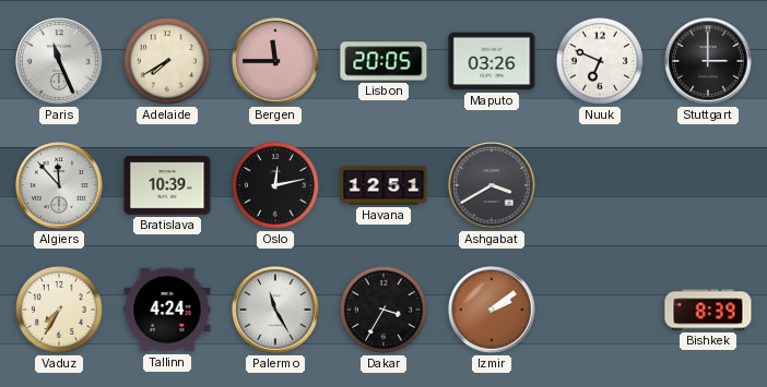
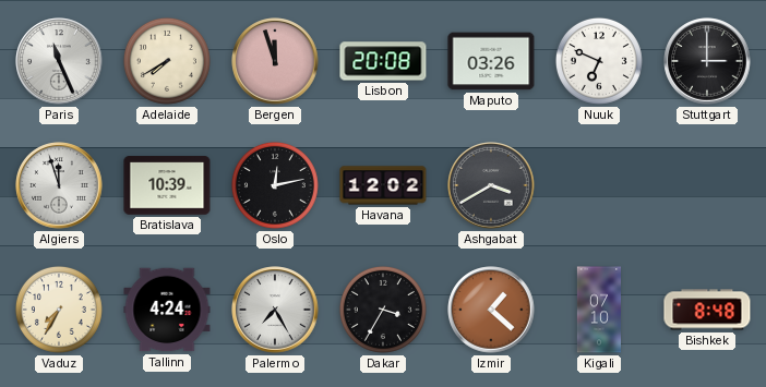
Bergen: 11:45 -> 11:57 (275, 61)
Lisbon: 20:05 -> 20:08 (383, 61)
Algiers: 11:53 -> 11:57 (59, 185)
Havana: 12:51 -> 12:02 (383, 185)
Palermo: 11:25 -> 7:25 (275, 310)
Izmir: 2:09 -> 1:22 (491, 310)
Kigali: none -> 07:10 (598, 310)
Bishkek: 8:39 -> 8:48 (707, 310)
